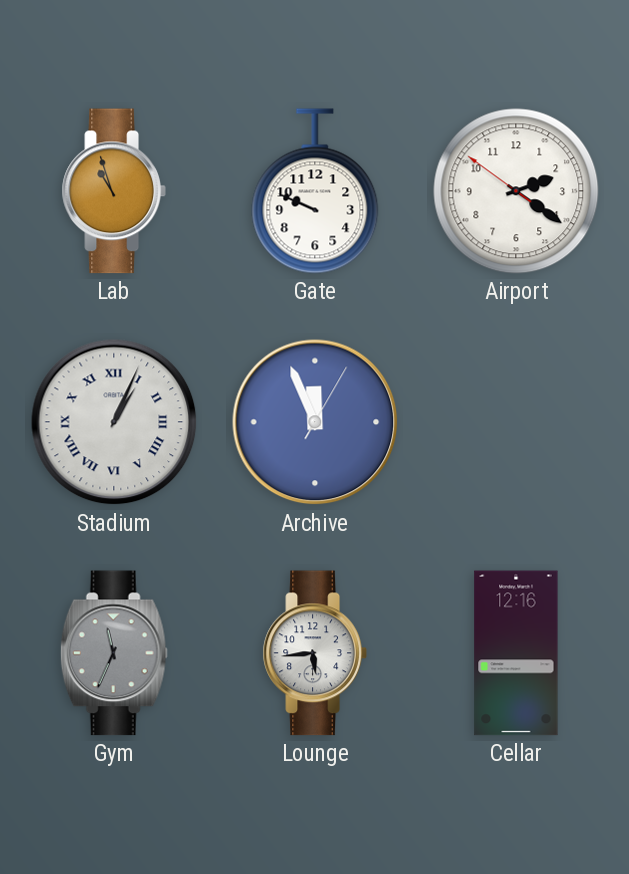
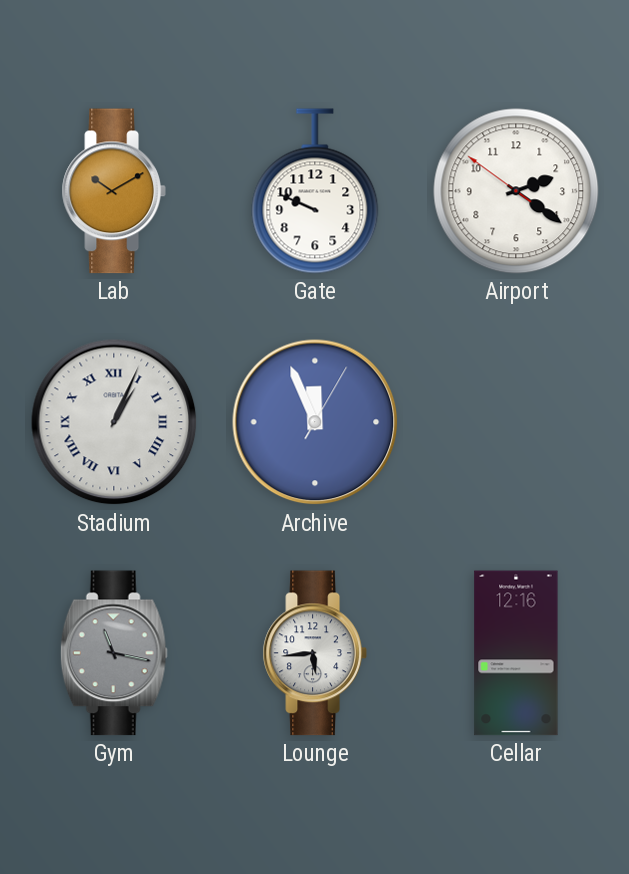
Lab: 10:57 -> 10:10 (114, 191)
Gym: 11:34 -> 11:17 (114, 653)
